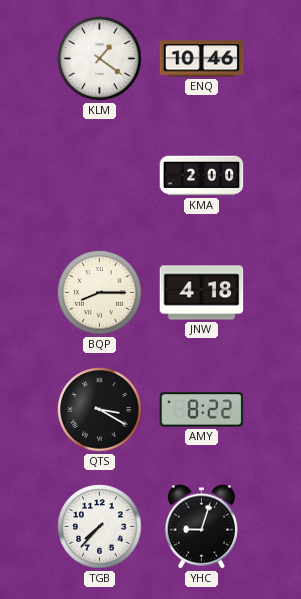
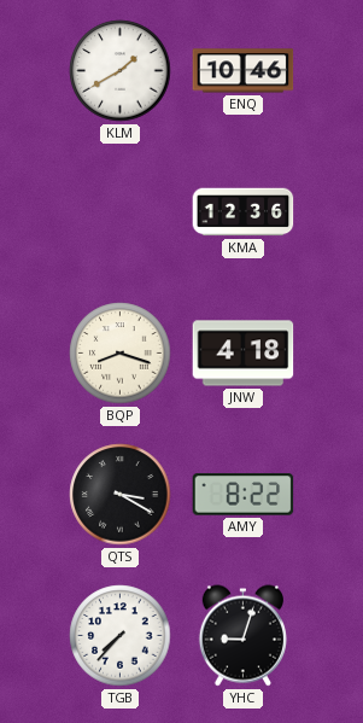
KLM: 1:21 -> 1:40 (121, 71)
KMA: 2:00 -> 12:36 (244, 212)
BQP: 8:15 -> 8:18 (121, 354)
